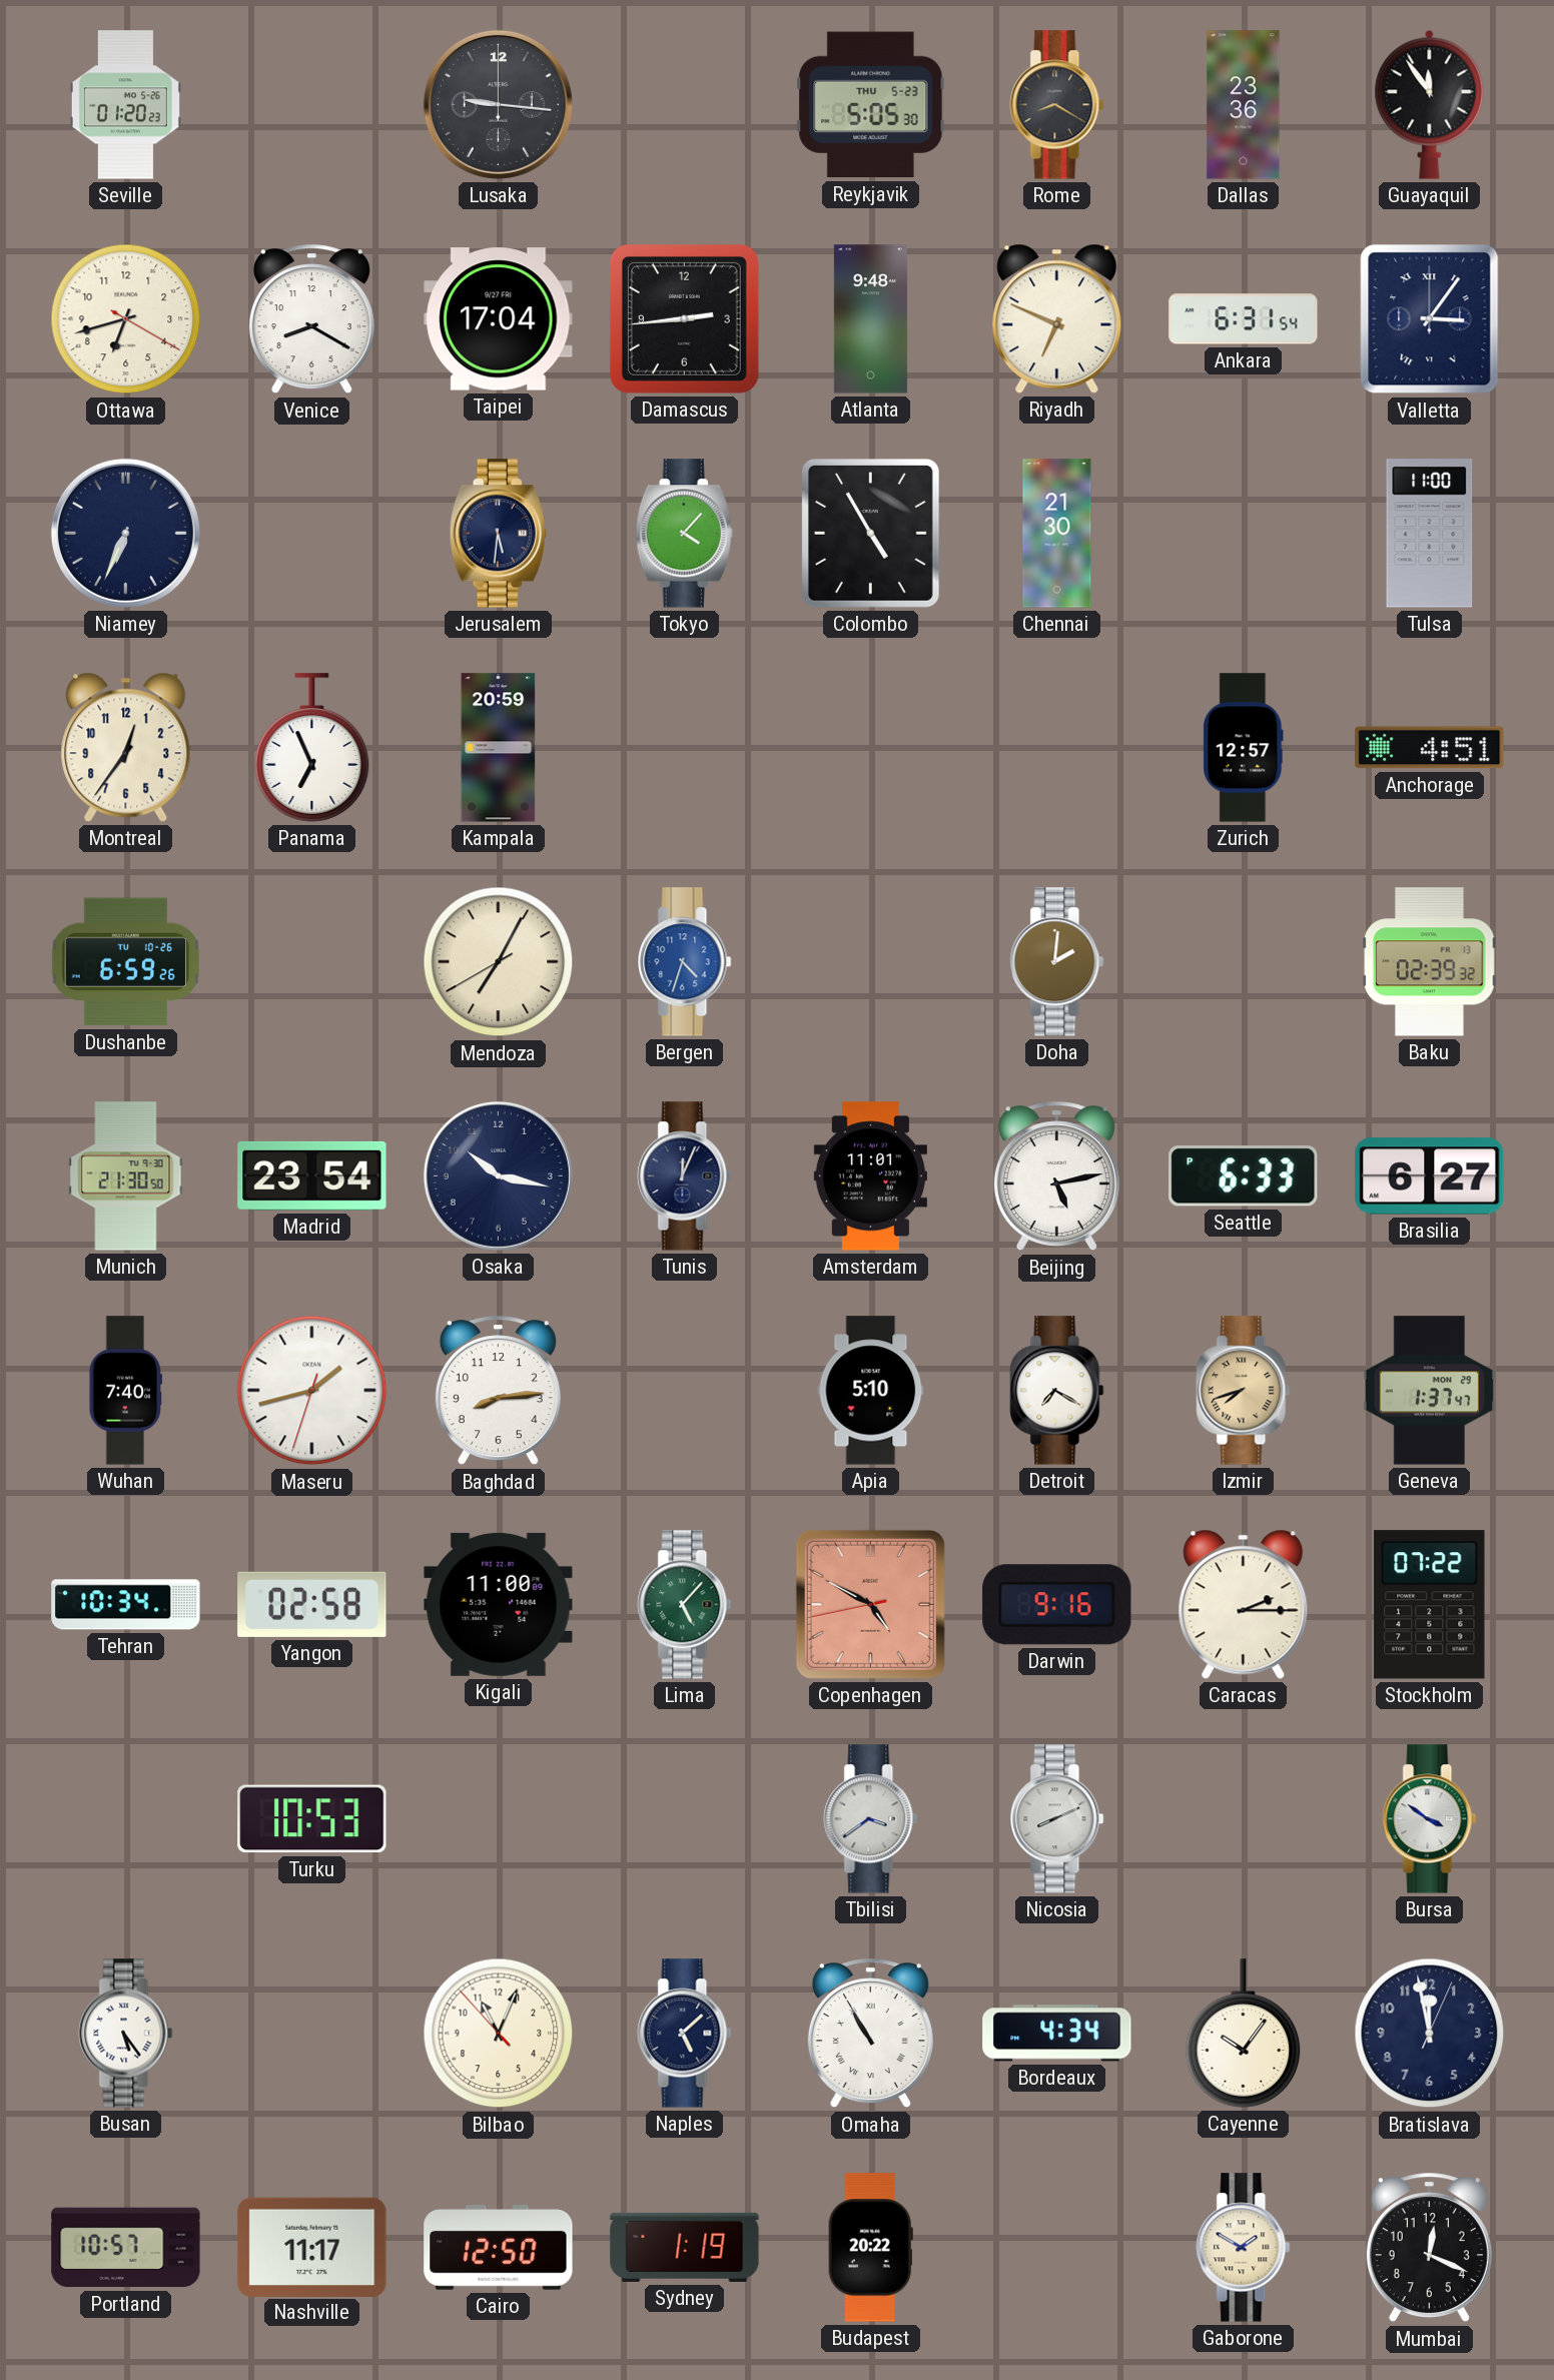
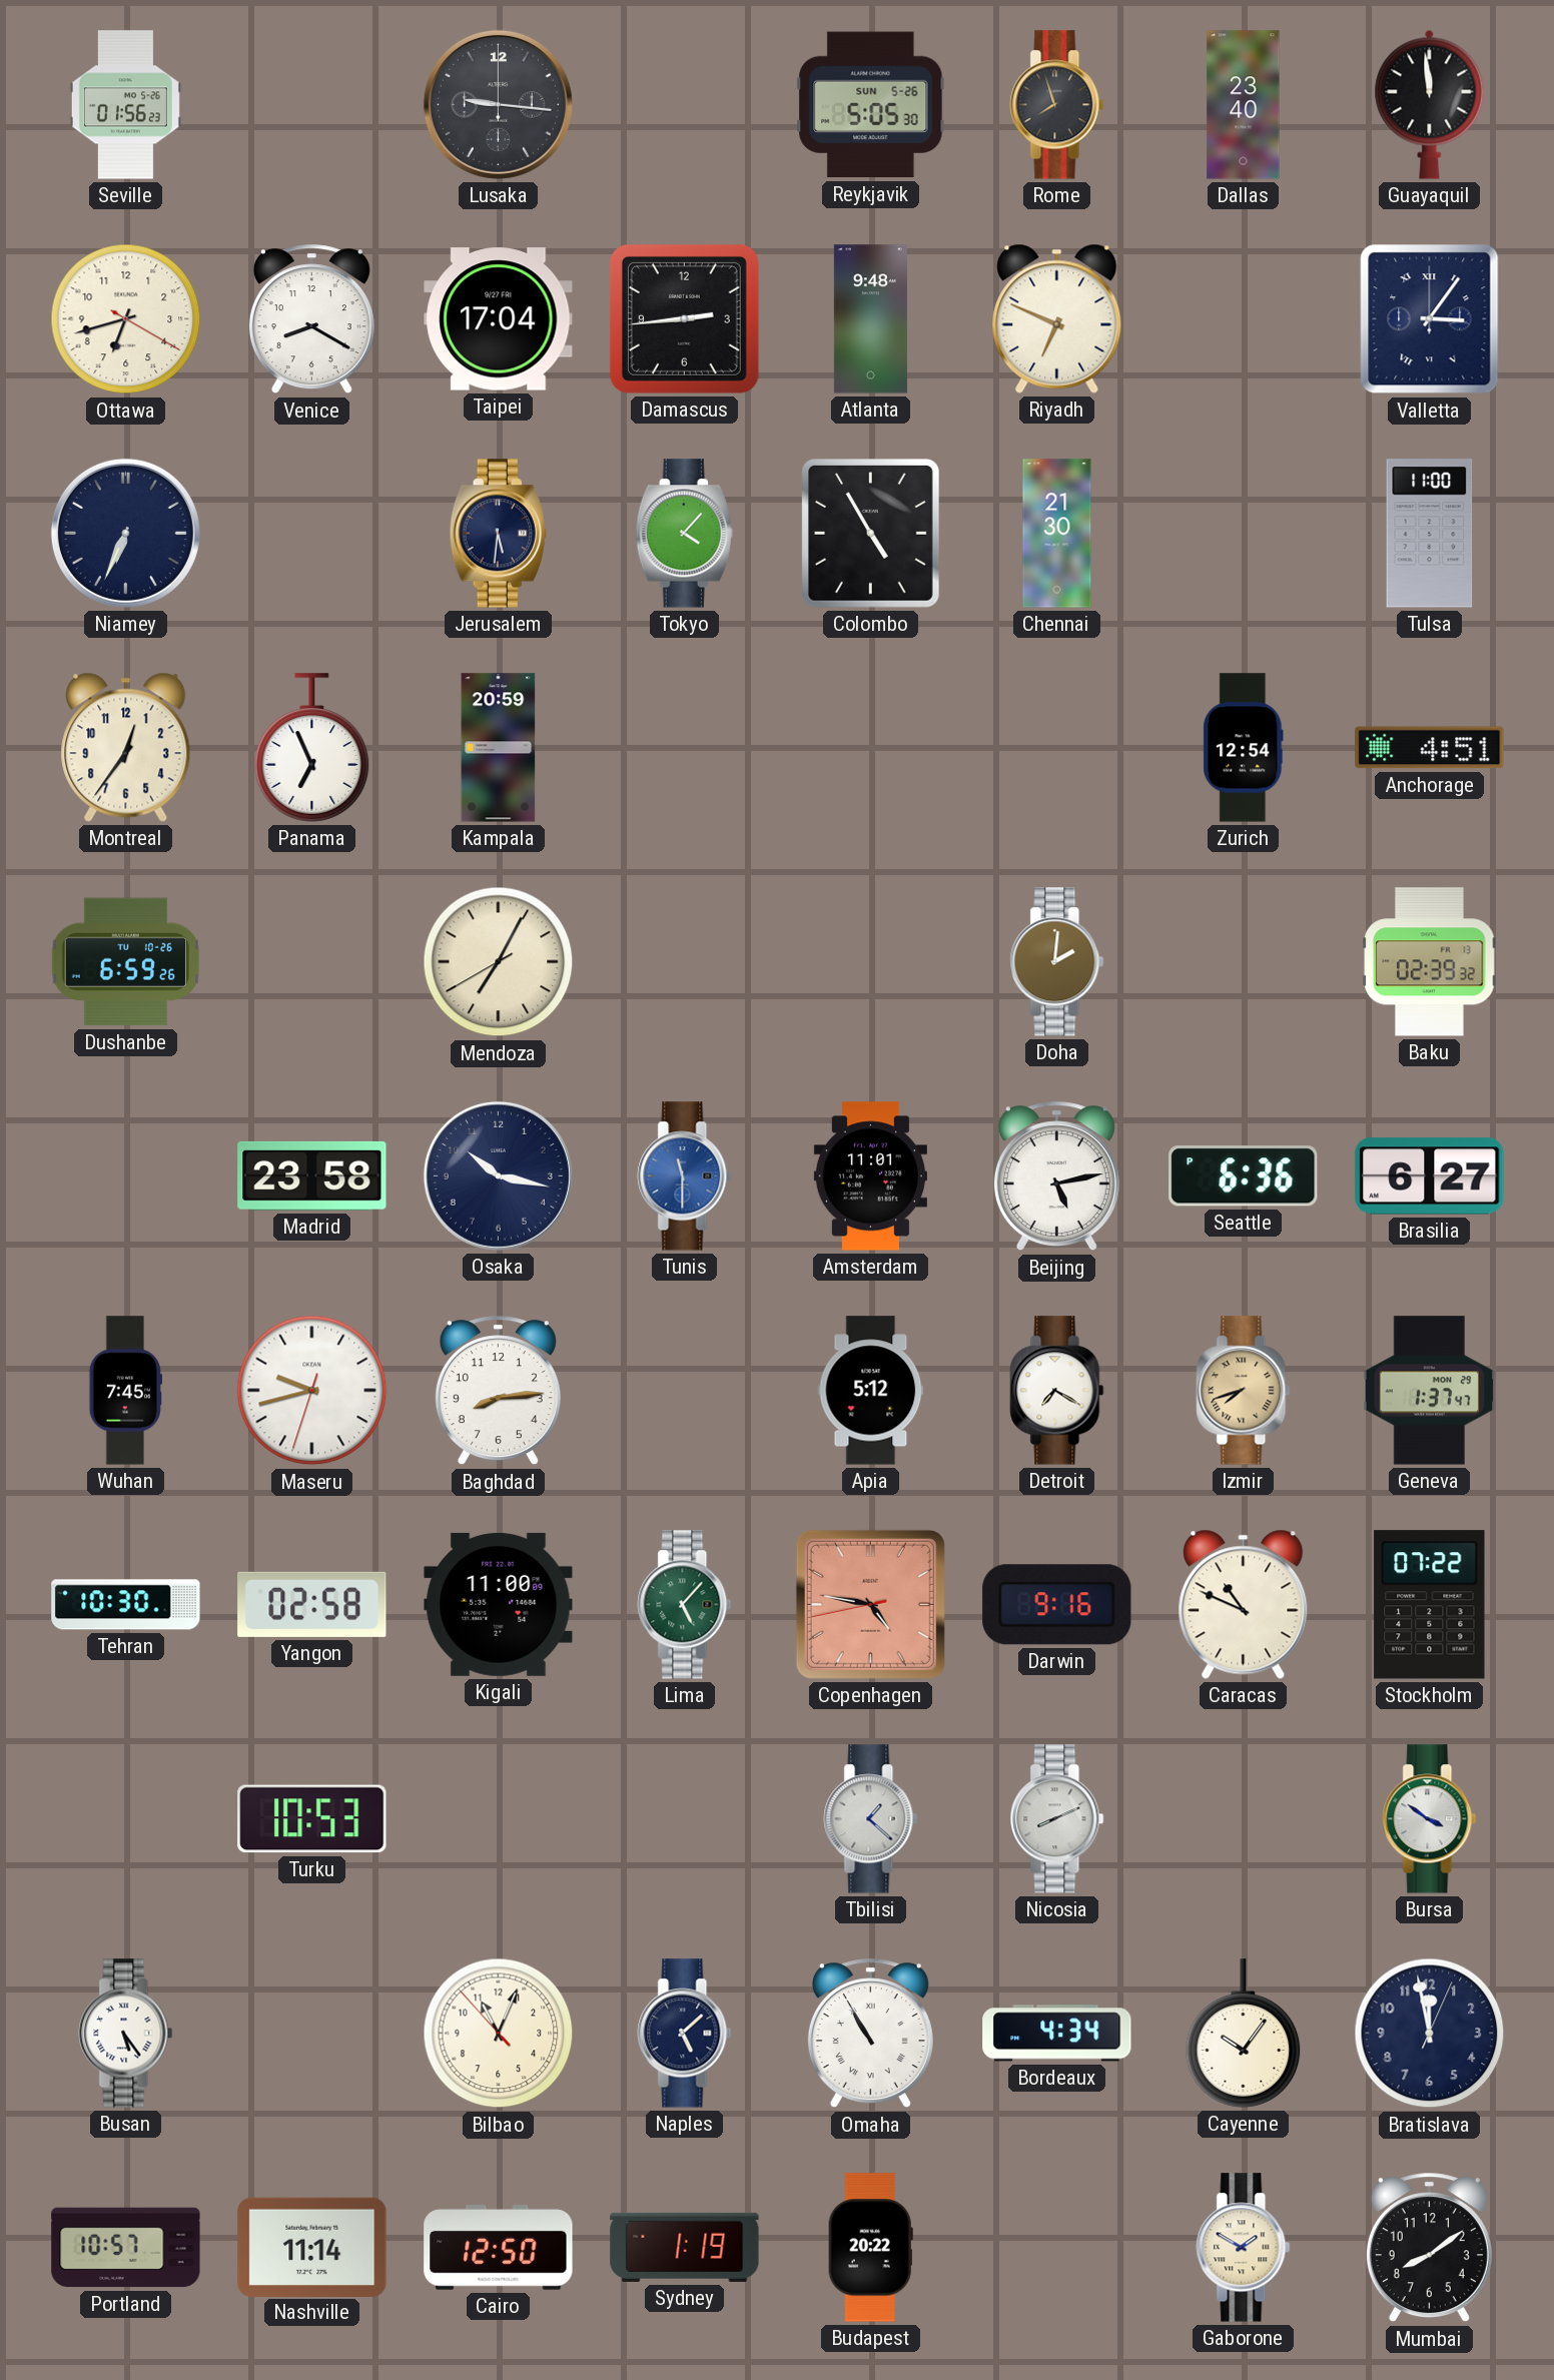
Seville: 01:20 -> 01:56 (125, 105)
Reykjavik date: THU 5-23 -> SUN 5-26 (871, 105)
Rome: 8:20 -> 7:57 (1057, 105)
Dallas: 23:36 -> 23:40 (1244, 105)
Guayaquil: 11:54 -> 11:59 (1430, 104)
Ankara: 6:31 -> none (1244, 319)
Zurich: 12:57 -> 12:54 (1244, 748)
Bergen: 4:33 -> none (685, 962)
Munich: 21:30 -> none (126, 1176)
Madrid: 23:54 -> 23:58 (312, 1175)
Tunis: 12:04 -> 11:30 (685, 1176)
Tunis dial: navy -> blue (685, 1176)
Seattle: 6:33 -> 6:36 (1244, 1176)
Wuhan: 7:40 -> 7:45 (125, 1391)
Maseru: 1:42 -> 9:42 (312, 1391)
Apia: 5:10 -> 5:12 (871, 1391)
Tehran: 10:34 -> 10:30 (126, 1605)
Copenhagen: 4:49 -> 4:46 (870, 1604)
Caracas: 2:15 -> 10:49 (1244, 1604)
Tbilisi: 3:39 -> 1:22 (871, 1819)
Nashville: 11:17 -> 11:14 (312, 2247)
Mumbai: 12:19 -> 8:09 (1429, 2248)
